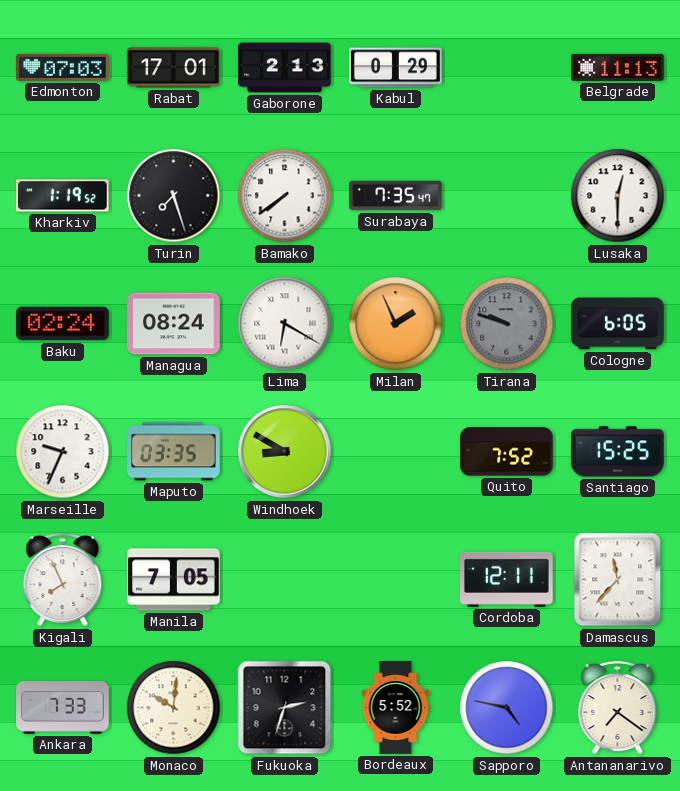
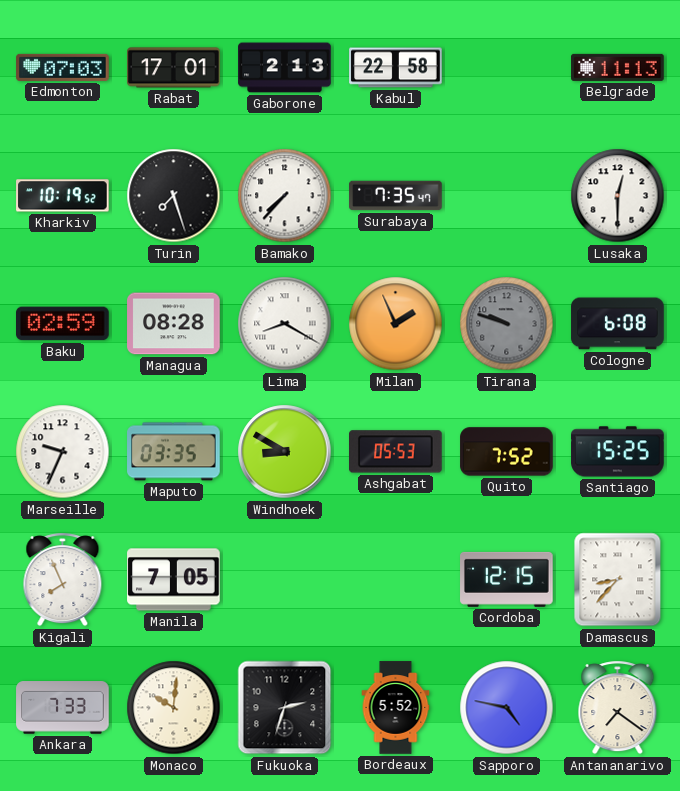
Kabul: 0:29 -> 22:58 (396, 68)
Kharkiv: 1:19 -> 10:19 (63, 196)
Bamako: 7:39 -> 7:37 (285, 196)
Baku: 02:24 -> 02:59 (63, 324)
Managua: 08:24 -> 08:28 (174, 324)
Lima: 6:20 -> 8:20 (285, 324)
Cologne: 6:05 -> 6:08 (618, 324)
Ashgabat: none -> 05:53 (396, 452)
Cordoba: 12:11 -> 12:15 (507, 579)
Damascus: 11:37 -> 8:37 (618, 580)
